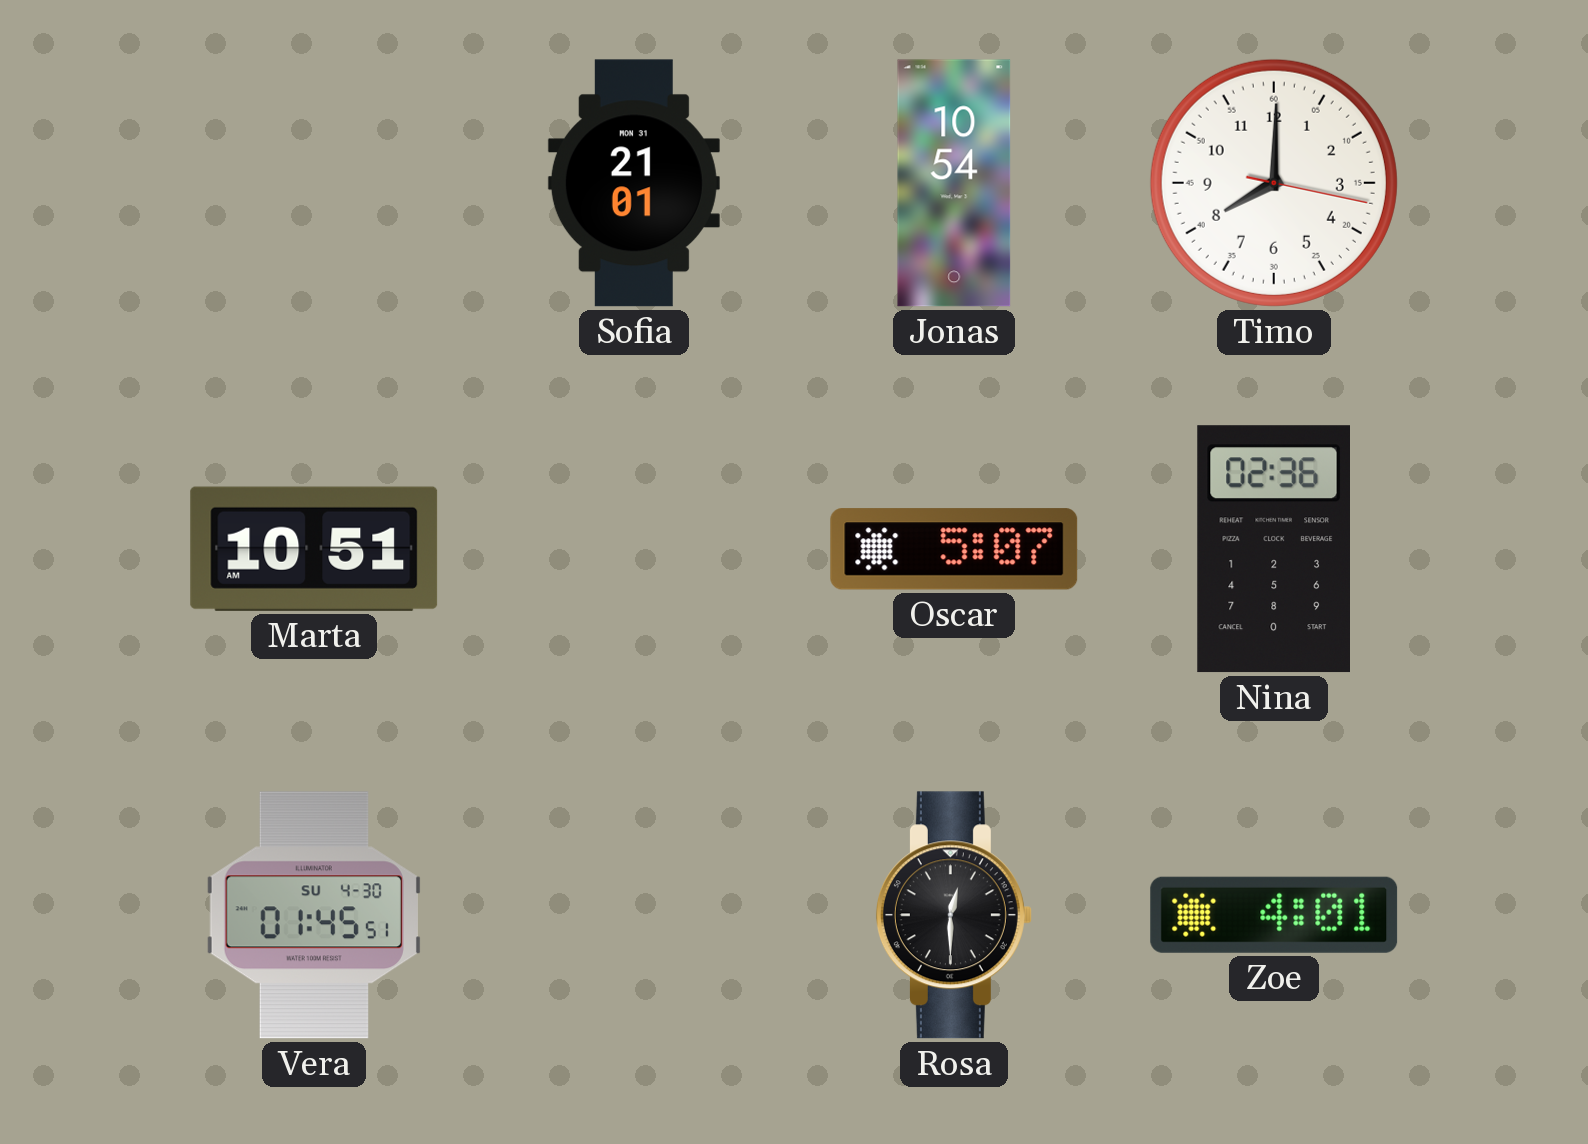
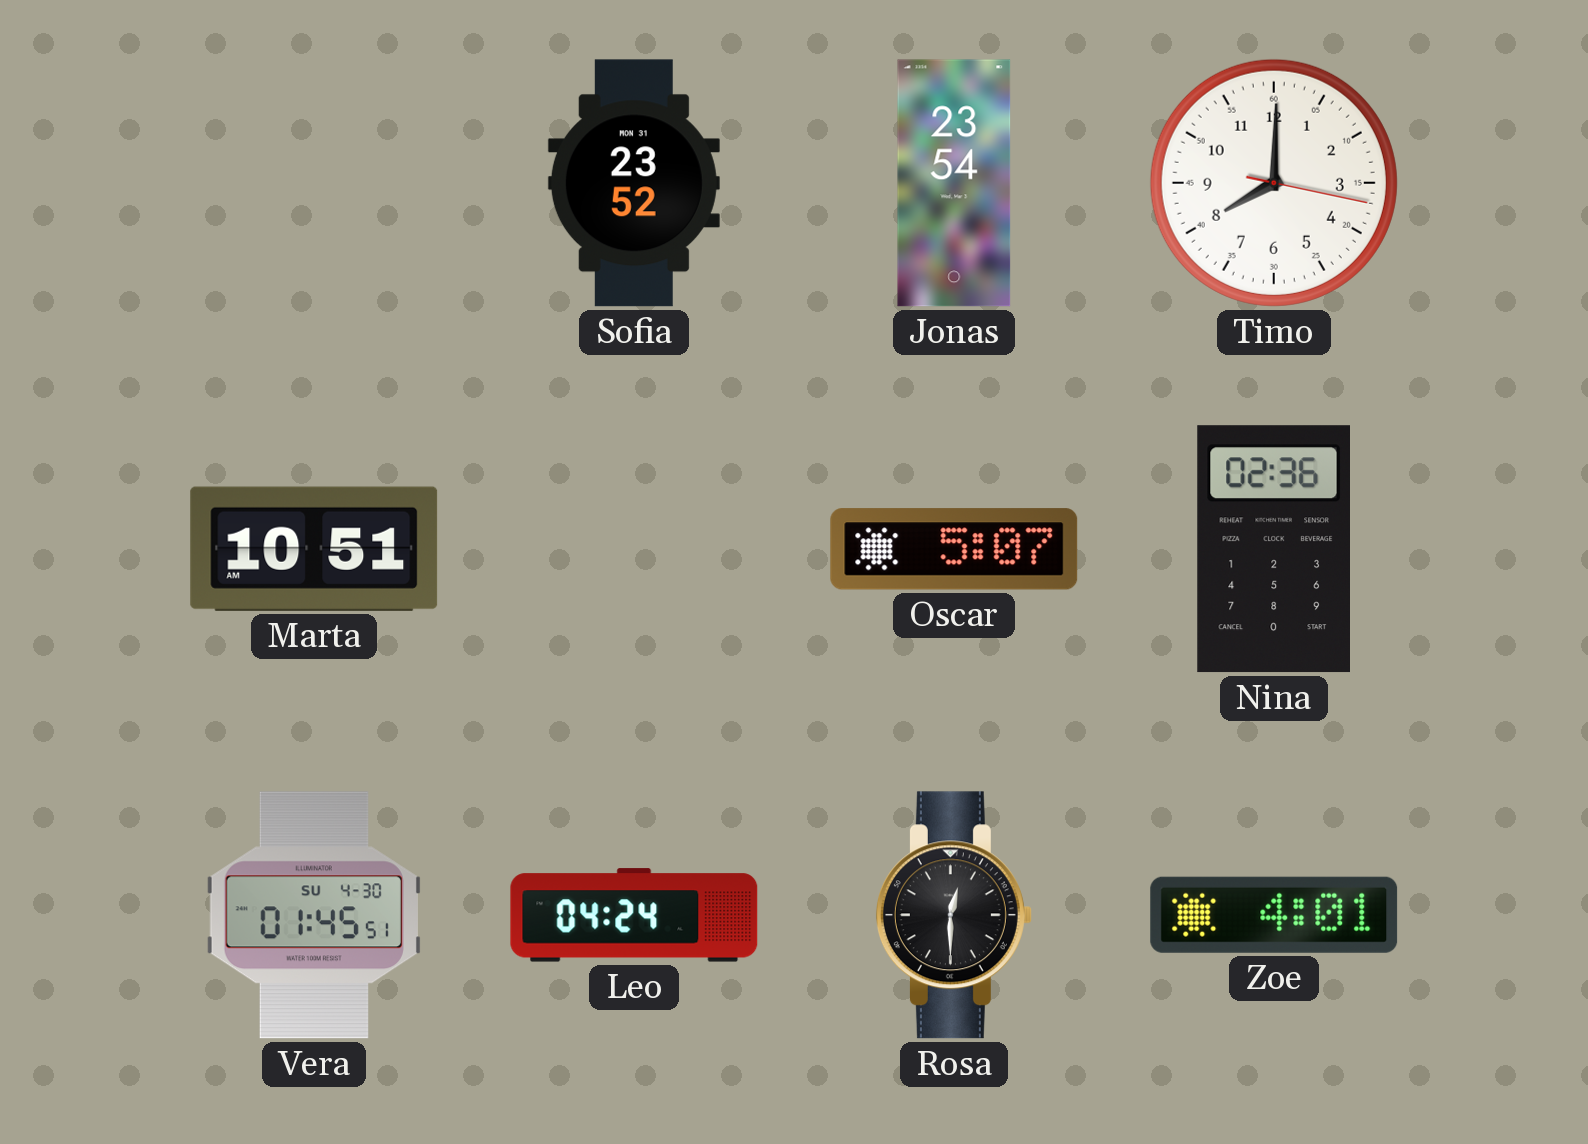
Sofia: 21:01 -> 23:52 (634, 183)
Jonas: 10:54 -> 23:54 (954, 183)
Leo: none -> 04:24 (634, 915)
